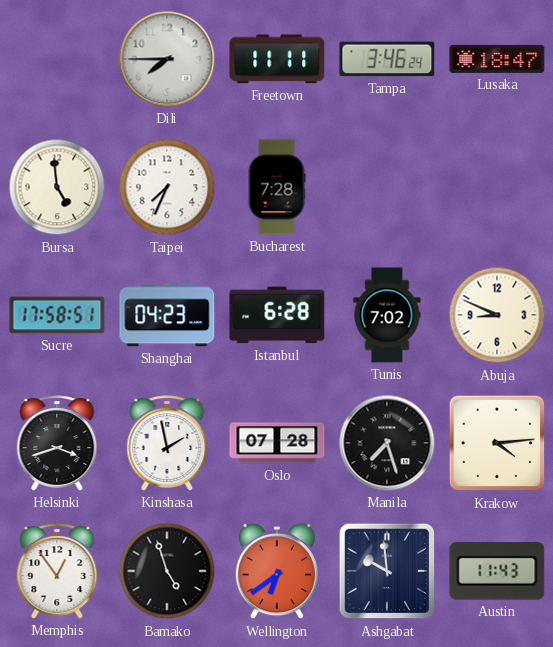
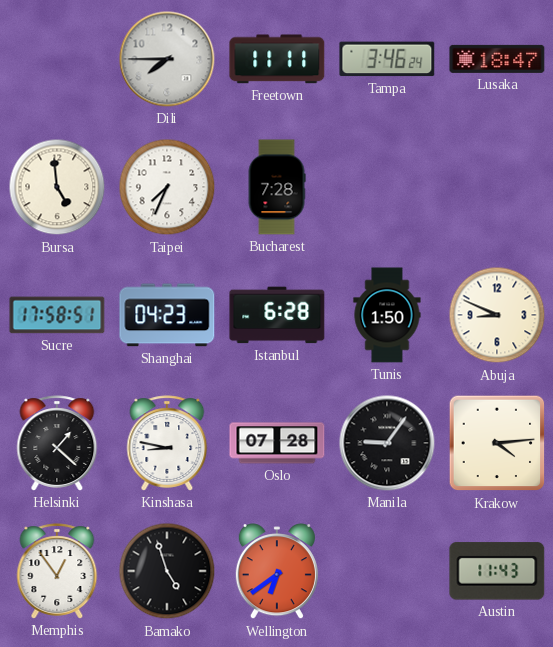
Tunis: 7:02 -> 1:50 (387, 315)
Helsinki: 3:42 -> 1:22 (57, 443)
Kinshasa: 1:58 -> 8:47 (167, 443)
Manila: 7:27 -> 9:06 (387, 443)
Ashgabat: 9:59 -> none (387, 571)
